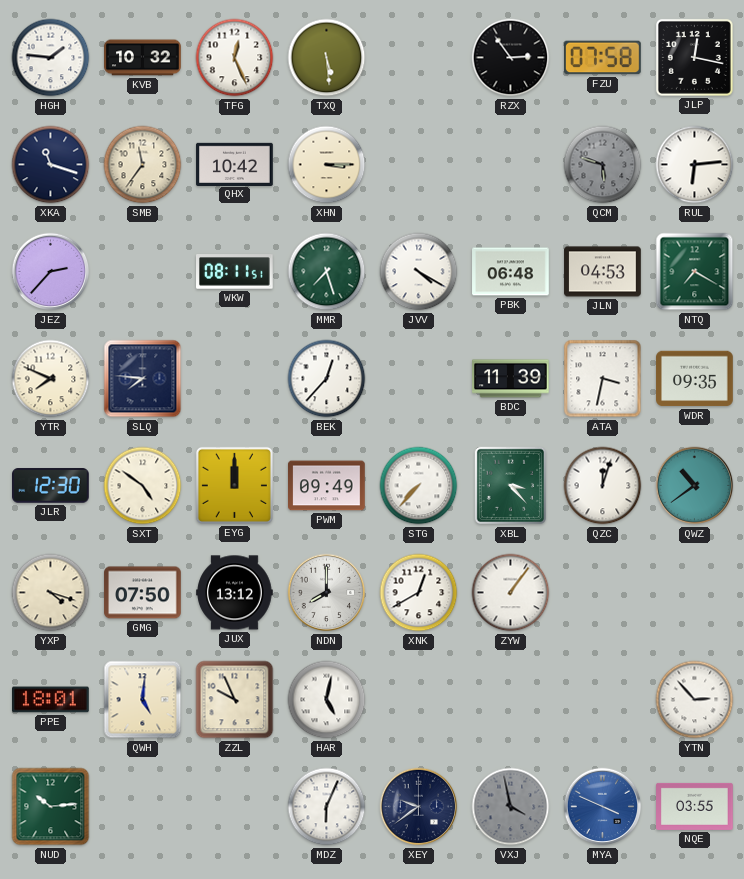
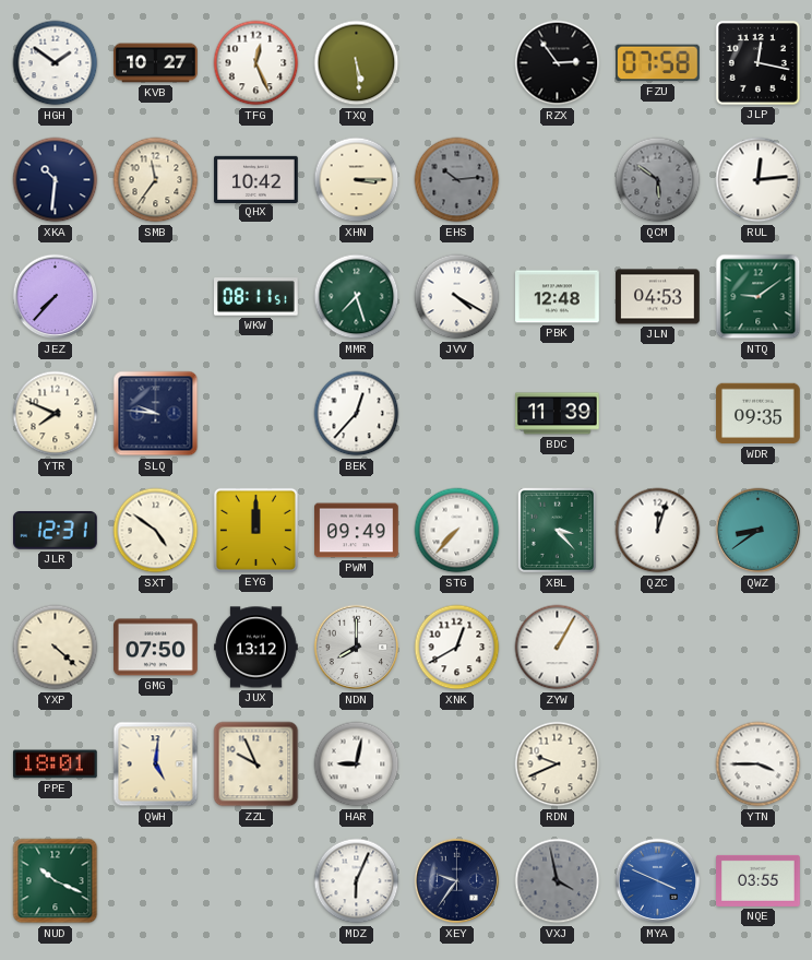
HGH: 1:46 -> 1:51 (56, 63)
KVB: 10:32 -> 10:27 (156, 63)
XKA: 11:18 -> 10:31 (56, 180)
EHS: none -> 10:14 (457, 180)
QCM: 5:48 -> 5:51 (658, 180)
RUL: 6:14 -> 12:14 (759, 180)
JEZ: 2:37 -> 7:37 (56, 297)
PBK: 06:48 -> 12:48 (558, 297)
NTQ: 7:20 -> 9:09 (759, 297)
SLQ: 7:46 -> 9:46 (156, 414)
ATA: 3:32 -> none (603, 379)
JLR: 12:30 -> 12:31 (56, 531)
QWZ: 10:39 -> 8:39 (759, 531)
YXP: 4:18 -> 4:22 (56, 648)
ZYW: 1:06 -> 1:05 (558, 648)
HAR: 5:02 -> 9:02 (357, 765)
RDN: none -> 9:41 (558, 765)
YTN: 2:53 -> 3:45 (759, 765)
NUD: 10:14 -> 10:19 (56, 881)
XEY: 9:39 -> 9:36 (457, 881)
